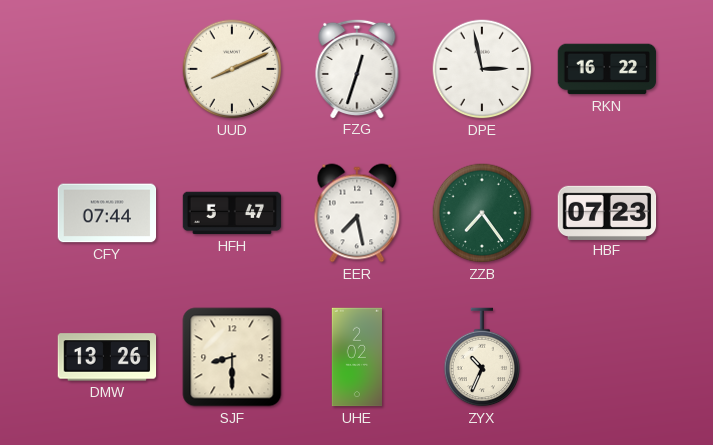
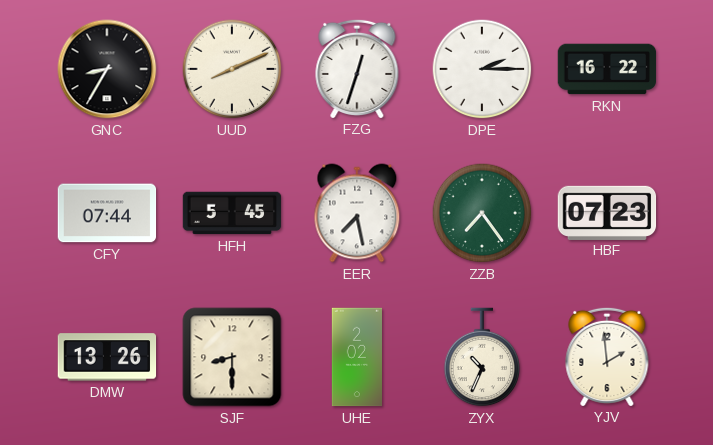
GNC: none -> 8:35 (107, 69)
DPE: 2:58 -> 2:15 (482, 69)
HFH: 5:47 -> 5:45 (232, 213)
YJV: none -> 1:59 (607, 356)
